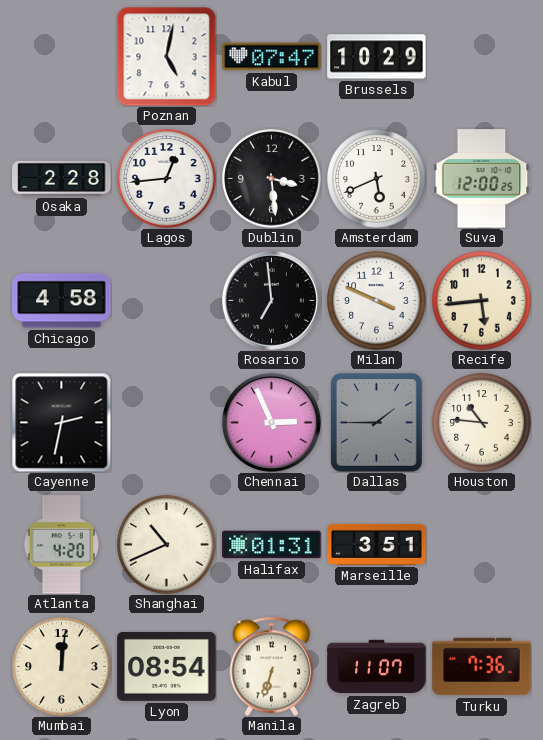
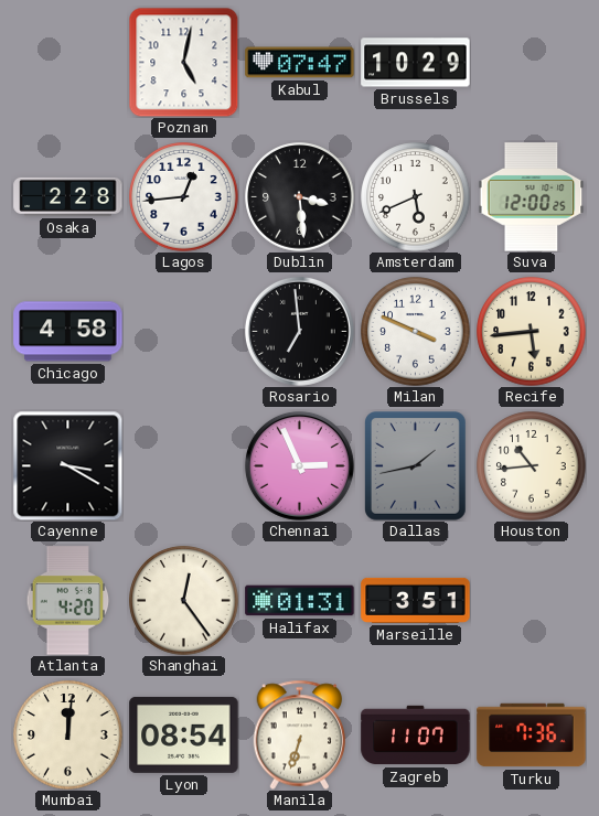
Cayenne: 2:32 -> 3:20 (67, 465)
Dallas: 1:45 -> 1:43 (416, 466)
Houston: 10:46 -> 10:44 (532, 466)
Shanghai: 10:41 -> 12:24 (184, 601)
